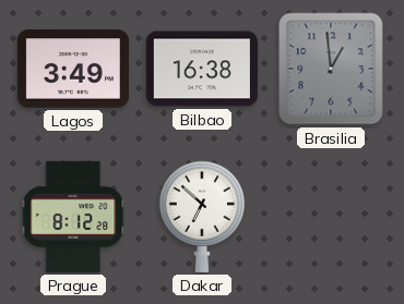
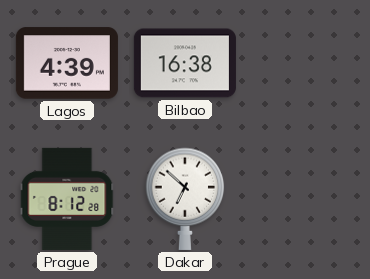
Lagos: 3:49 -> 4:39 (67, 63)
Brasilia: 12:59 -> none (331, 69)
